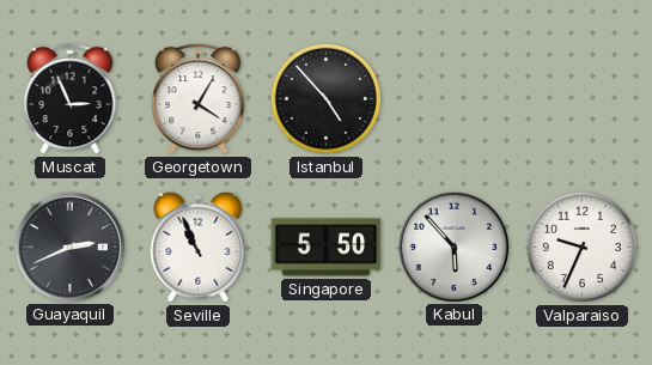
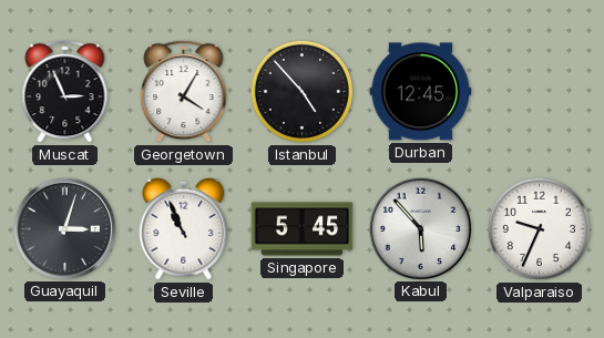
Durban: none -> 12:45 (421, 92)
Guayaquil: 2:41 -> 3:03 (64, 228)
Singapore: 5:50 -> 5:45 (303, 229)
